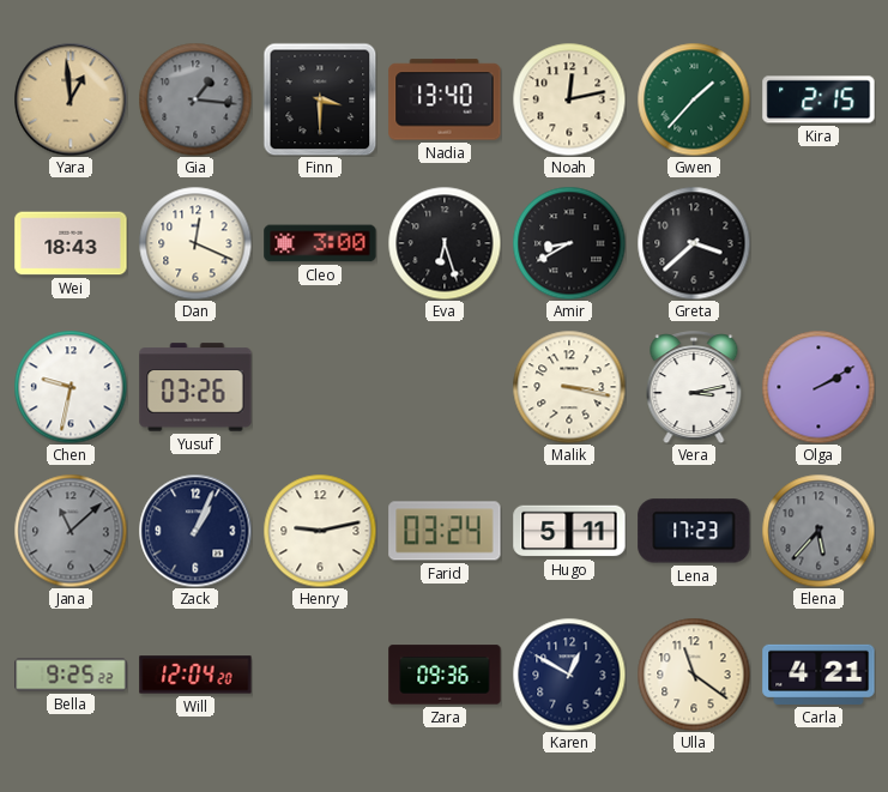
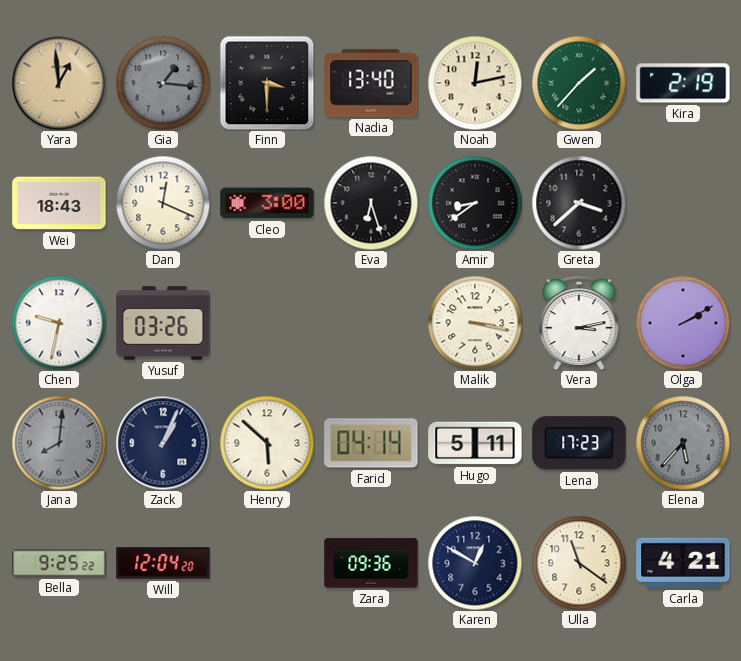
Kira: 2:15 -> 2:19 (683, 83)
Amir: 8:40 -> 8:39 (475, 203)
Jana: 11:08 -> 8:01 (59, 443)
Henry: 9:13 -> 5:52 (267, 443)
Farid: 03:24 -> 04:14 (371, 443)
